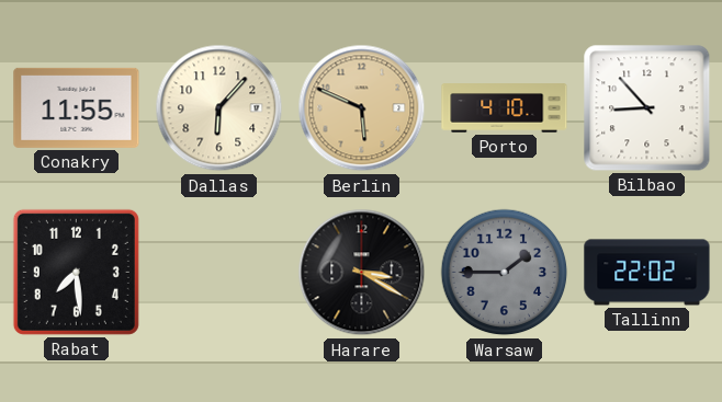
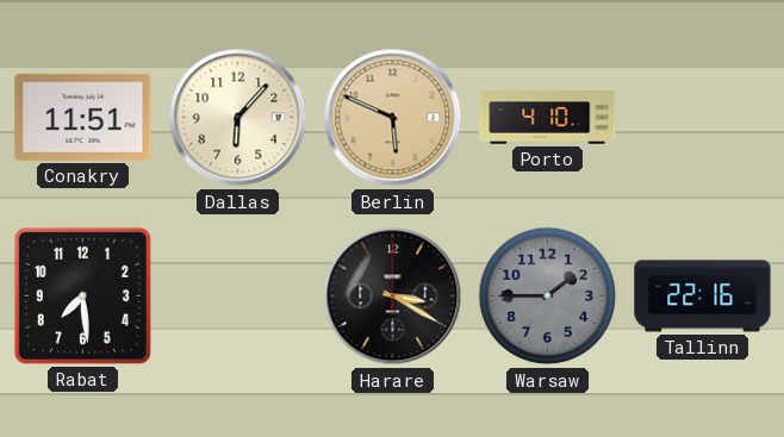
Conakry: 11:55 -> 11:51 (83, 117)
Bilbao: 8:53 -> none (647, 108)
Tallinn: 22:02 -> 22:16 (703, 296)
